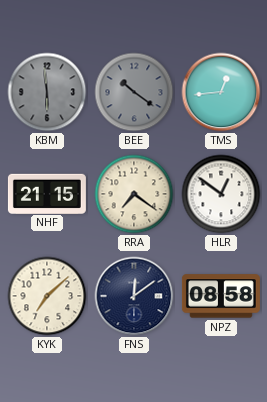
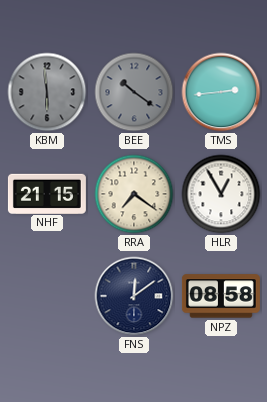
TMS: 12:44 -> 2:44 (221, 92)
HLR: 12:51 -> 12:55 (221, 194)
KYK: 7:08 -> none (47, 296)
